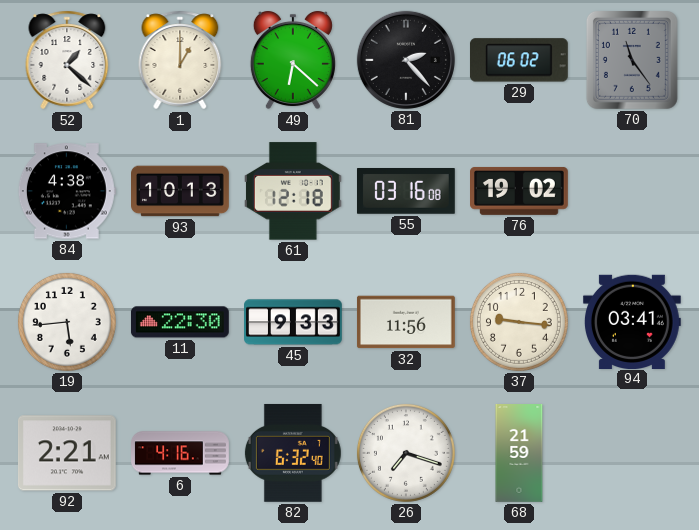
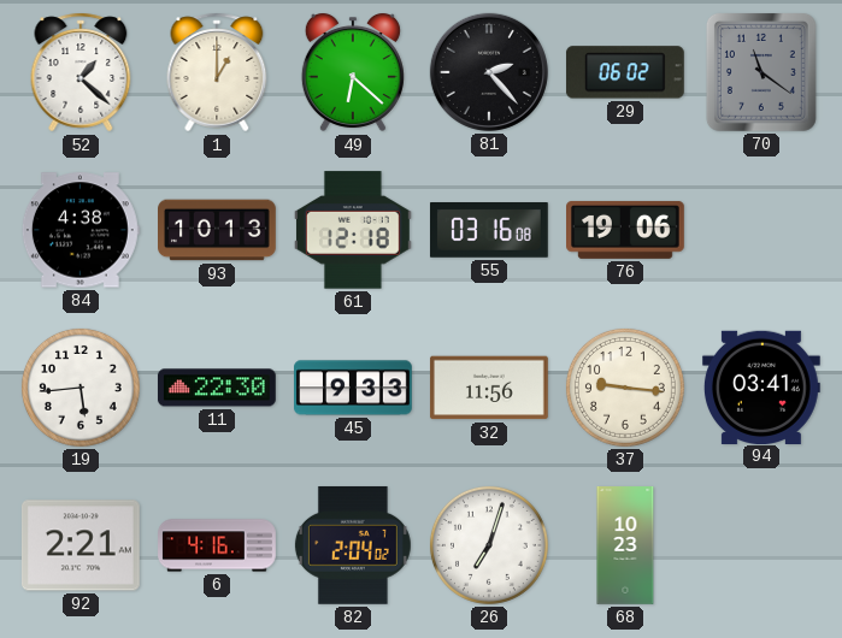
70: 11:24 -> 11:21 (761, 72)
76: 19:02 -> 19:06 (626, 230)
82: 6:32 -> 2:04 (353, 545)
26: 7:18 -> 7:03 (489, 545)
68: 21:59 -> 10:23 (625, 547)
